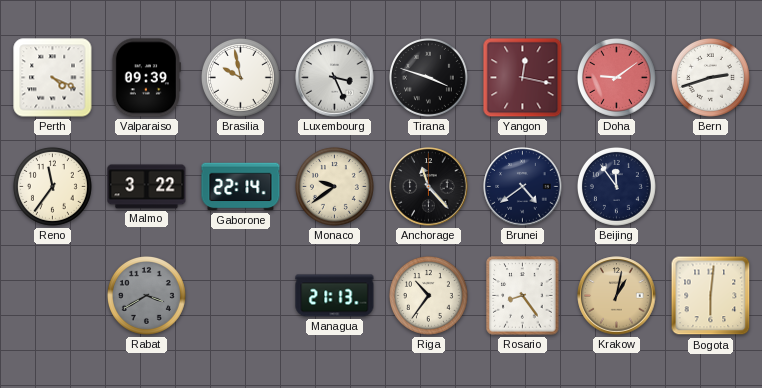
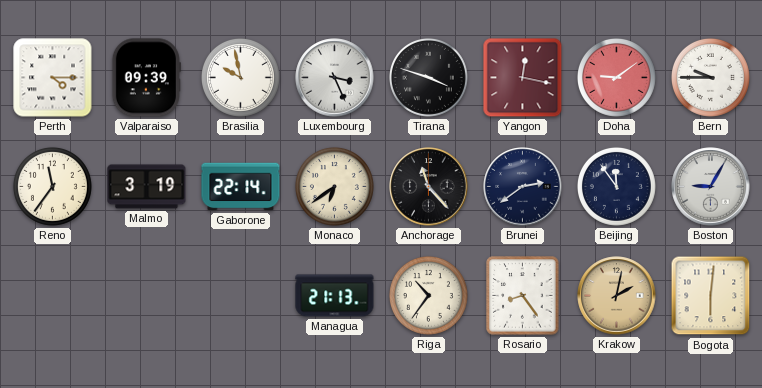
Perth: 4:19 -> 4:15 (53, 78)
Bern: 2:42 -> 9:45 (710, 77)
Malmo: 3:22 -> 3:19 (147, 187)
Monaco: 9:39 -> 6:39 (334, 186)
Brunei: 4:39 -> 2:39 (523, 187)
Boston: none -> 9:05 (711, 187)
Rabat: 3:40 -> none (146, 295)
Krakow: 1:02 -> 2:02 (617, 296)
